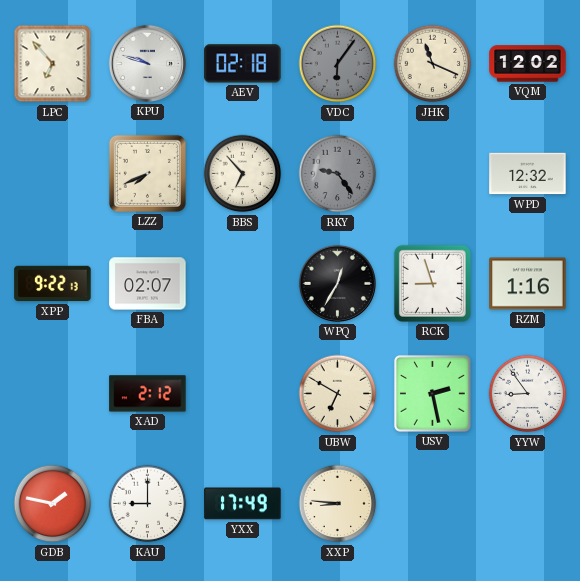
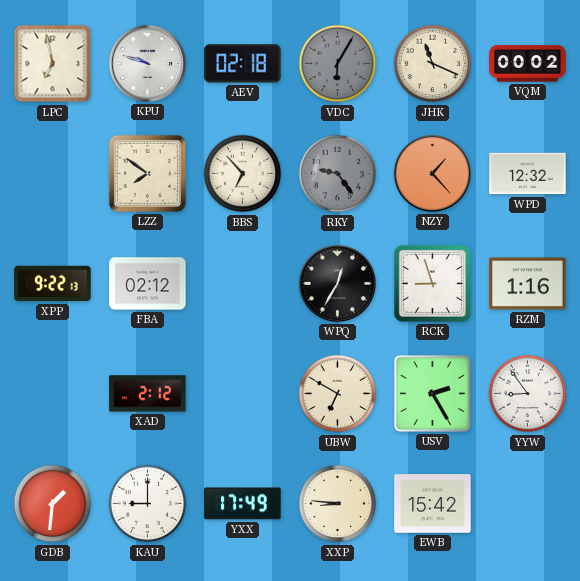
LPC: 6:53 -> 6:58 (53, 64)
VDC: 6:06 -> 6:05 (338, 64)
VQM: 12:02 -> 00:02 (528, 64)
LZZ: 7:41 -> 7:51 (147, 173)
NZY: none -> 1:23 (432, 173)
FBA: 02:07 -> 02:12 (148, 284)
USV: 2:28 -> 2:25 (432, 393)
GDB: 1:47 -> 1:31 (53, 504)
EWB: none -> 15:42 (433, 504)
